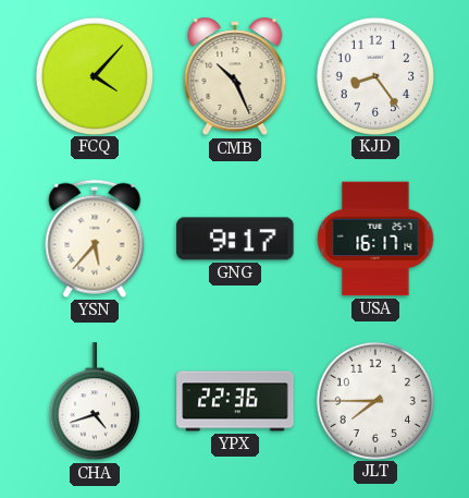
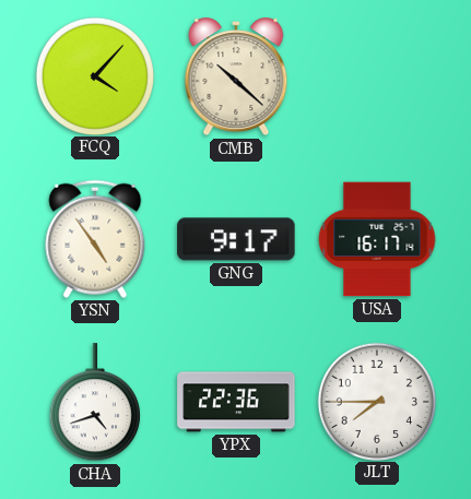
CMB: 10:26 -> 10:22 (236, 76)
KJD: 8:24 -> none (374, 75)
YSN: 5:37 -> 4:54 (95, 239)
